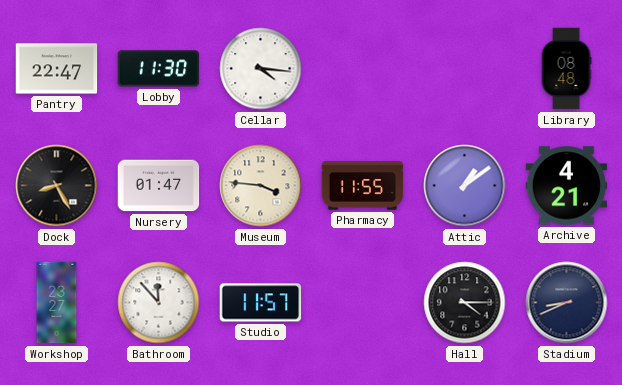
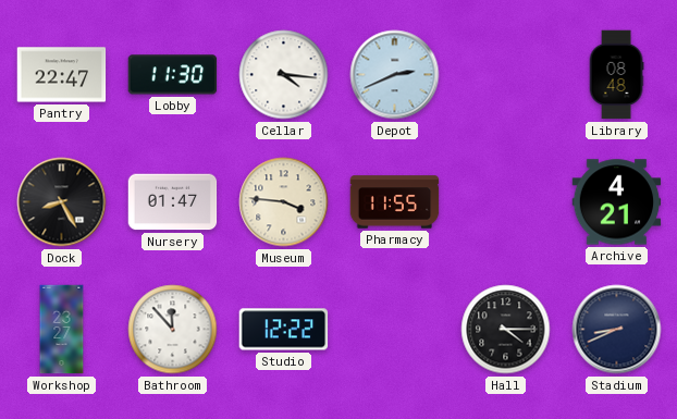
Depot: none -> 2:41 (395, 75)
Attic: 1:09 -> none (465, 186)
Studio: 11:57 -> 12:22 (284, 330)
